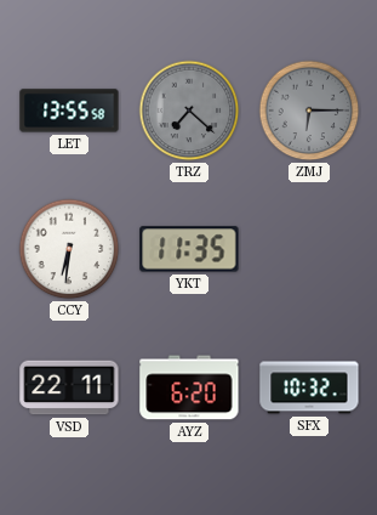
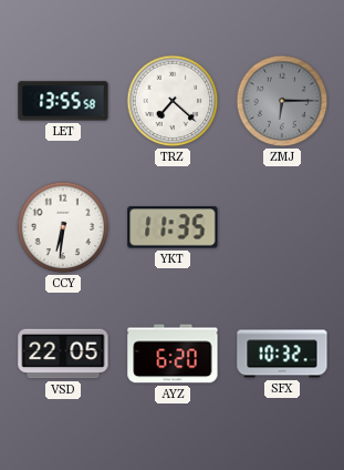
TRZ dial: grey -> white (173, 101)
VSD: 22:11 -> 22:05 (63, 354)
